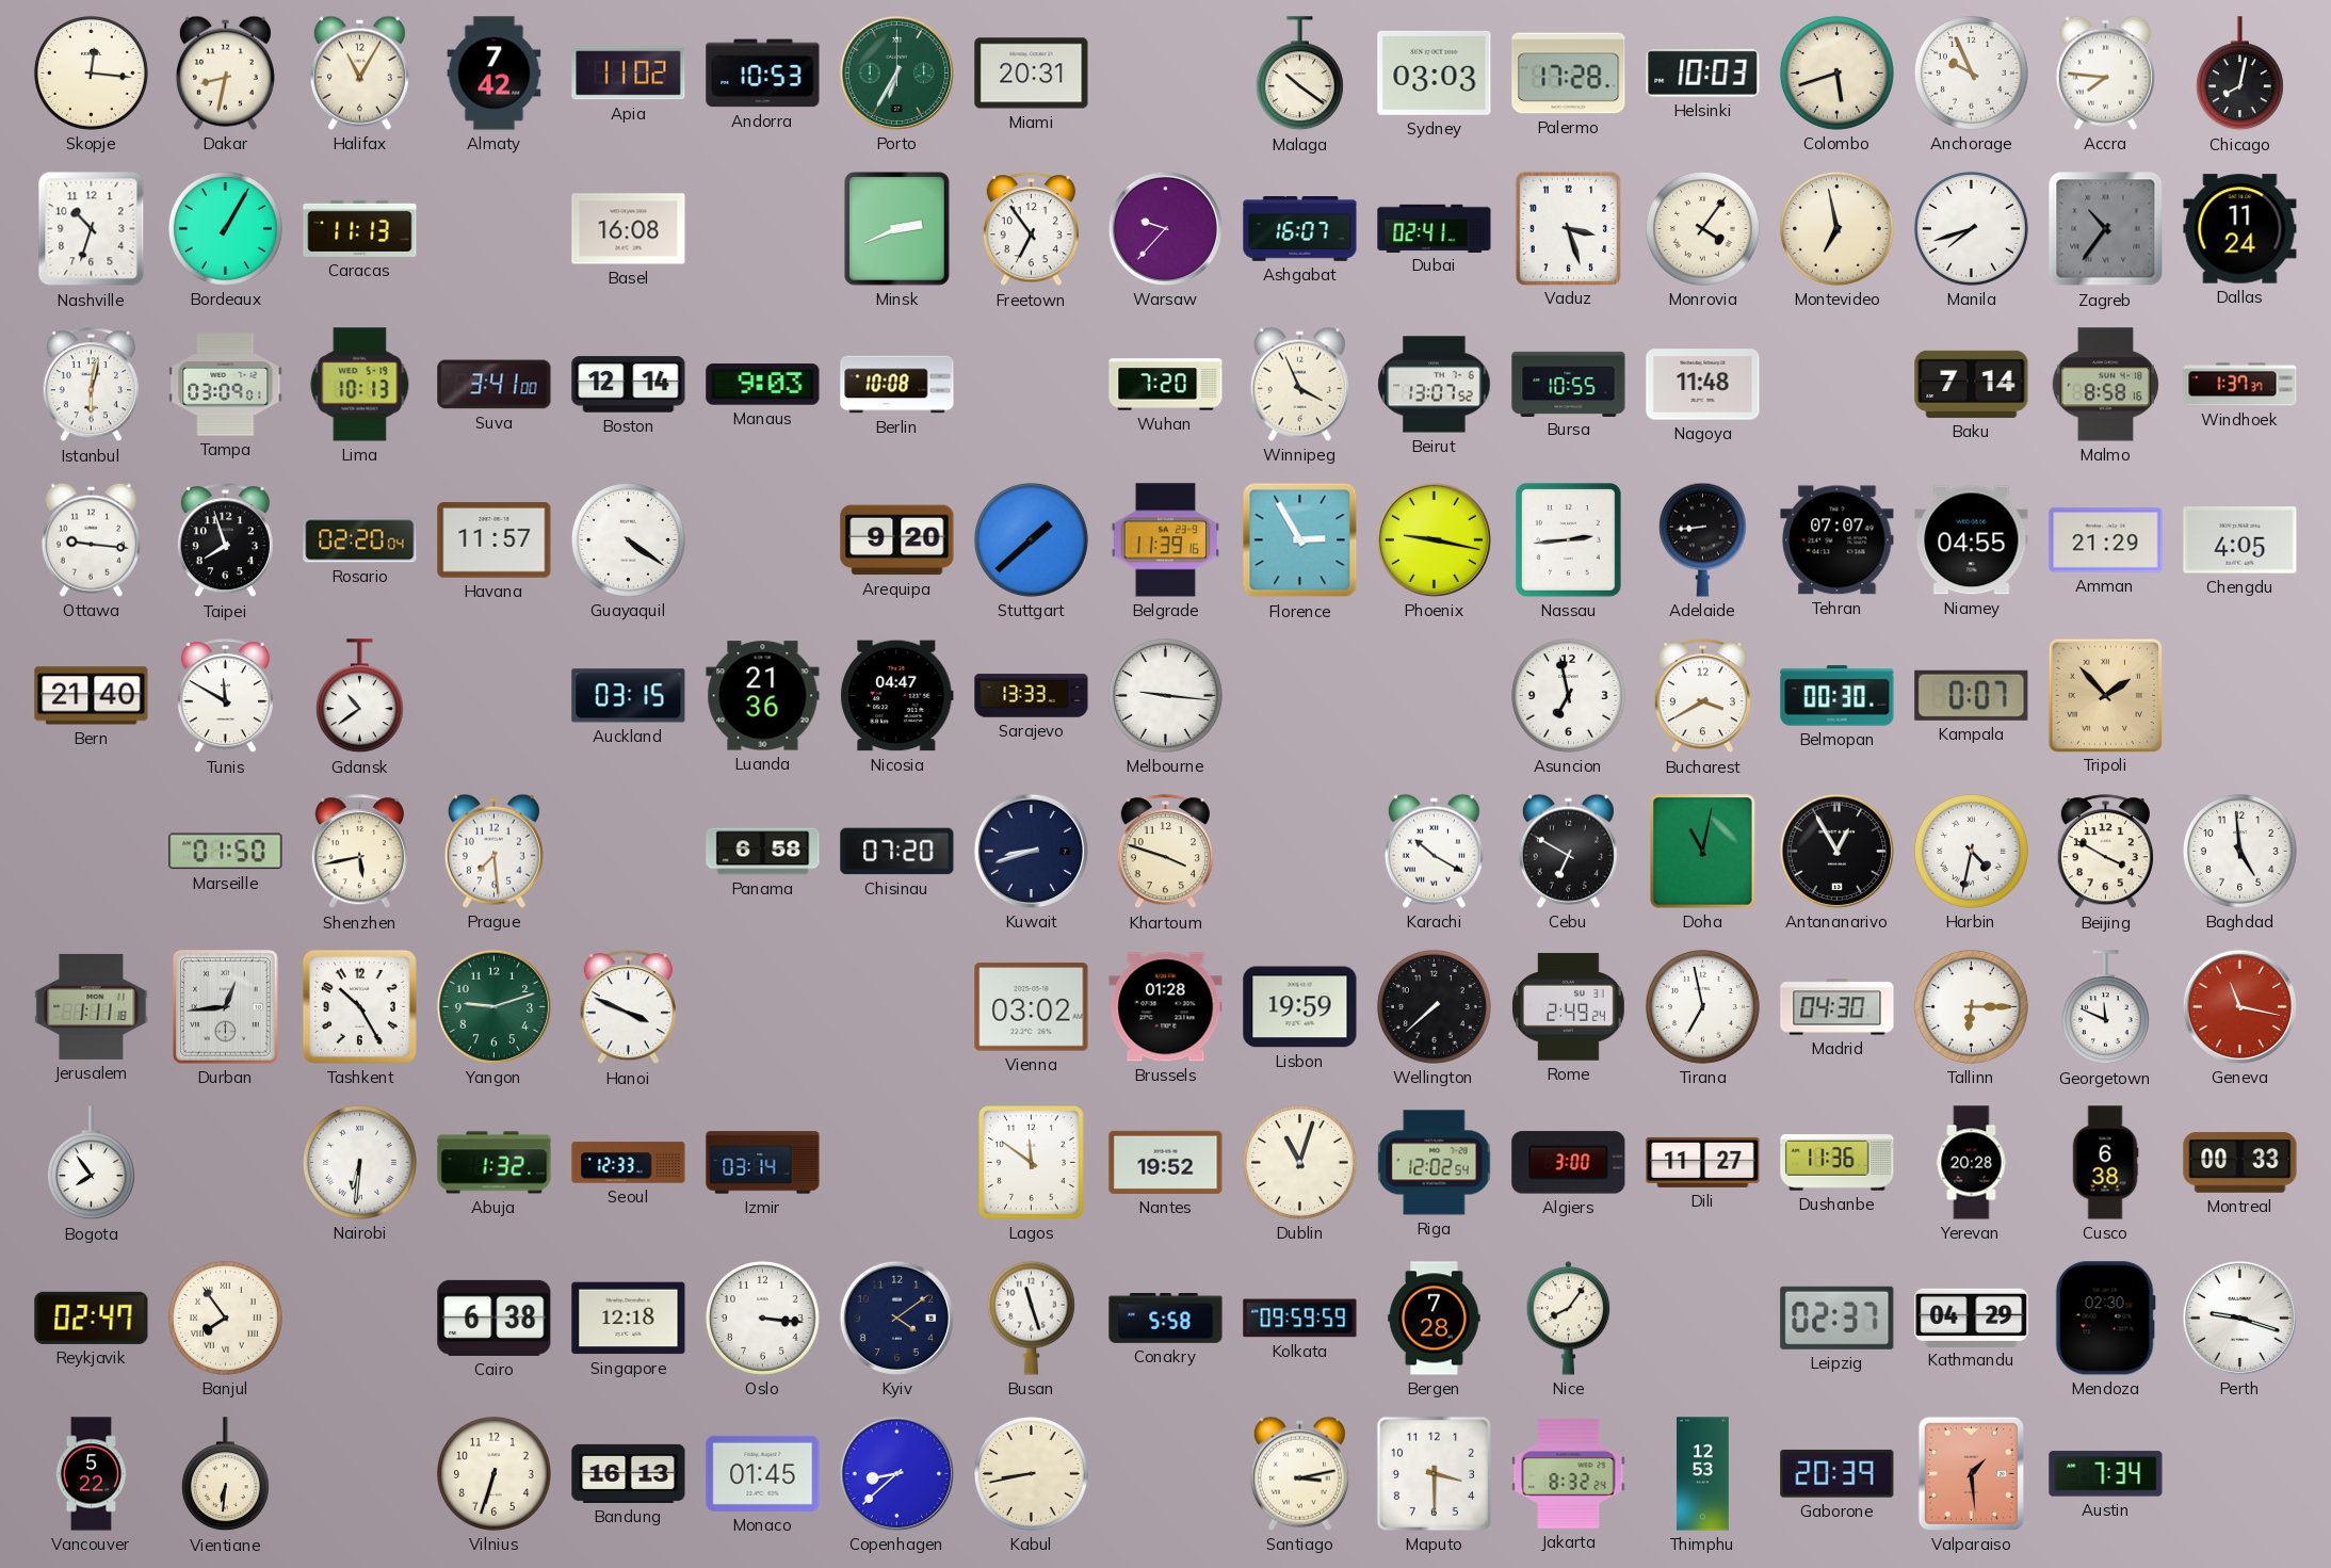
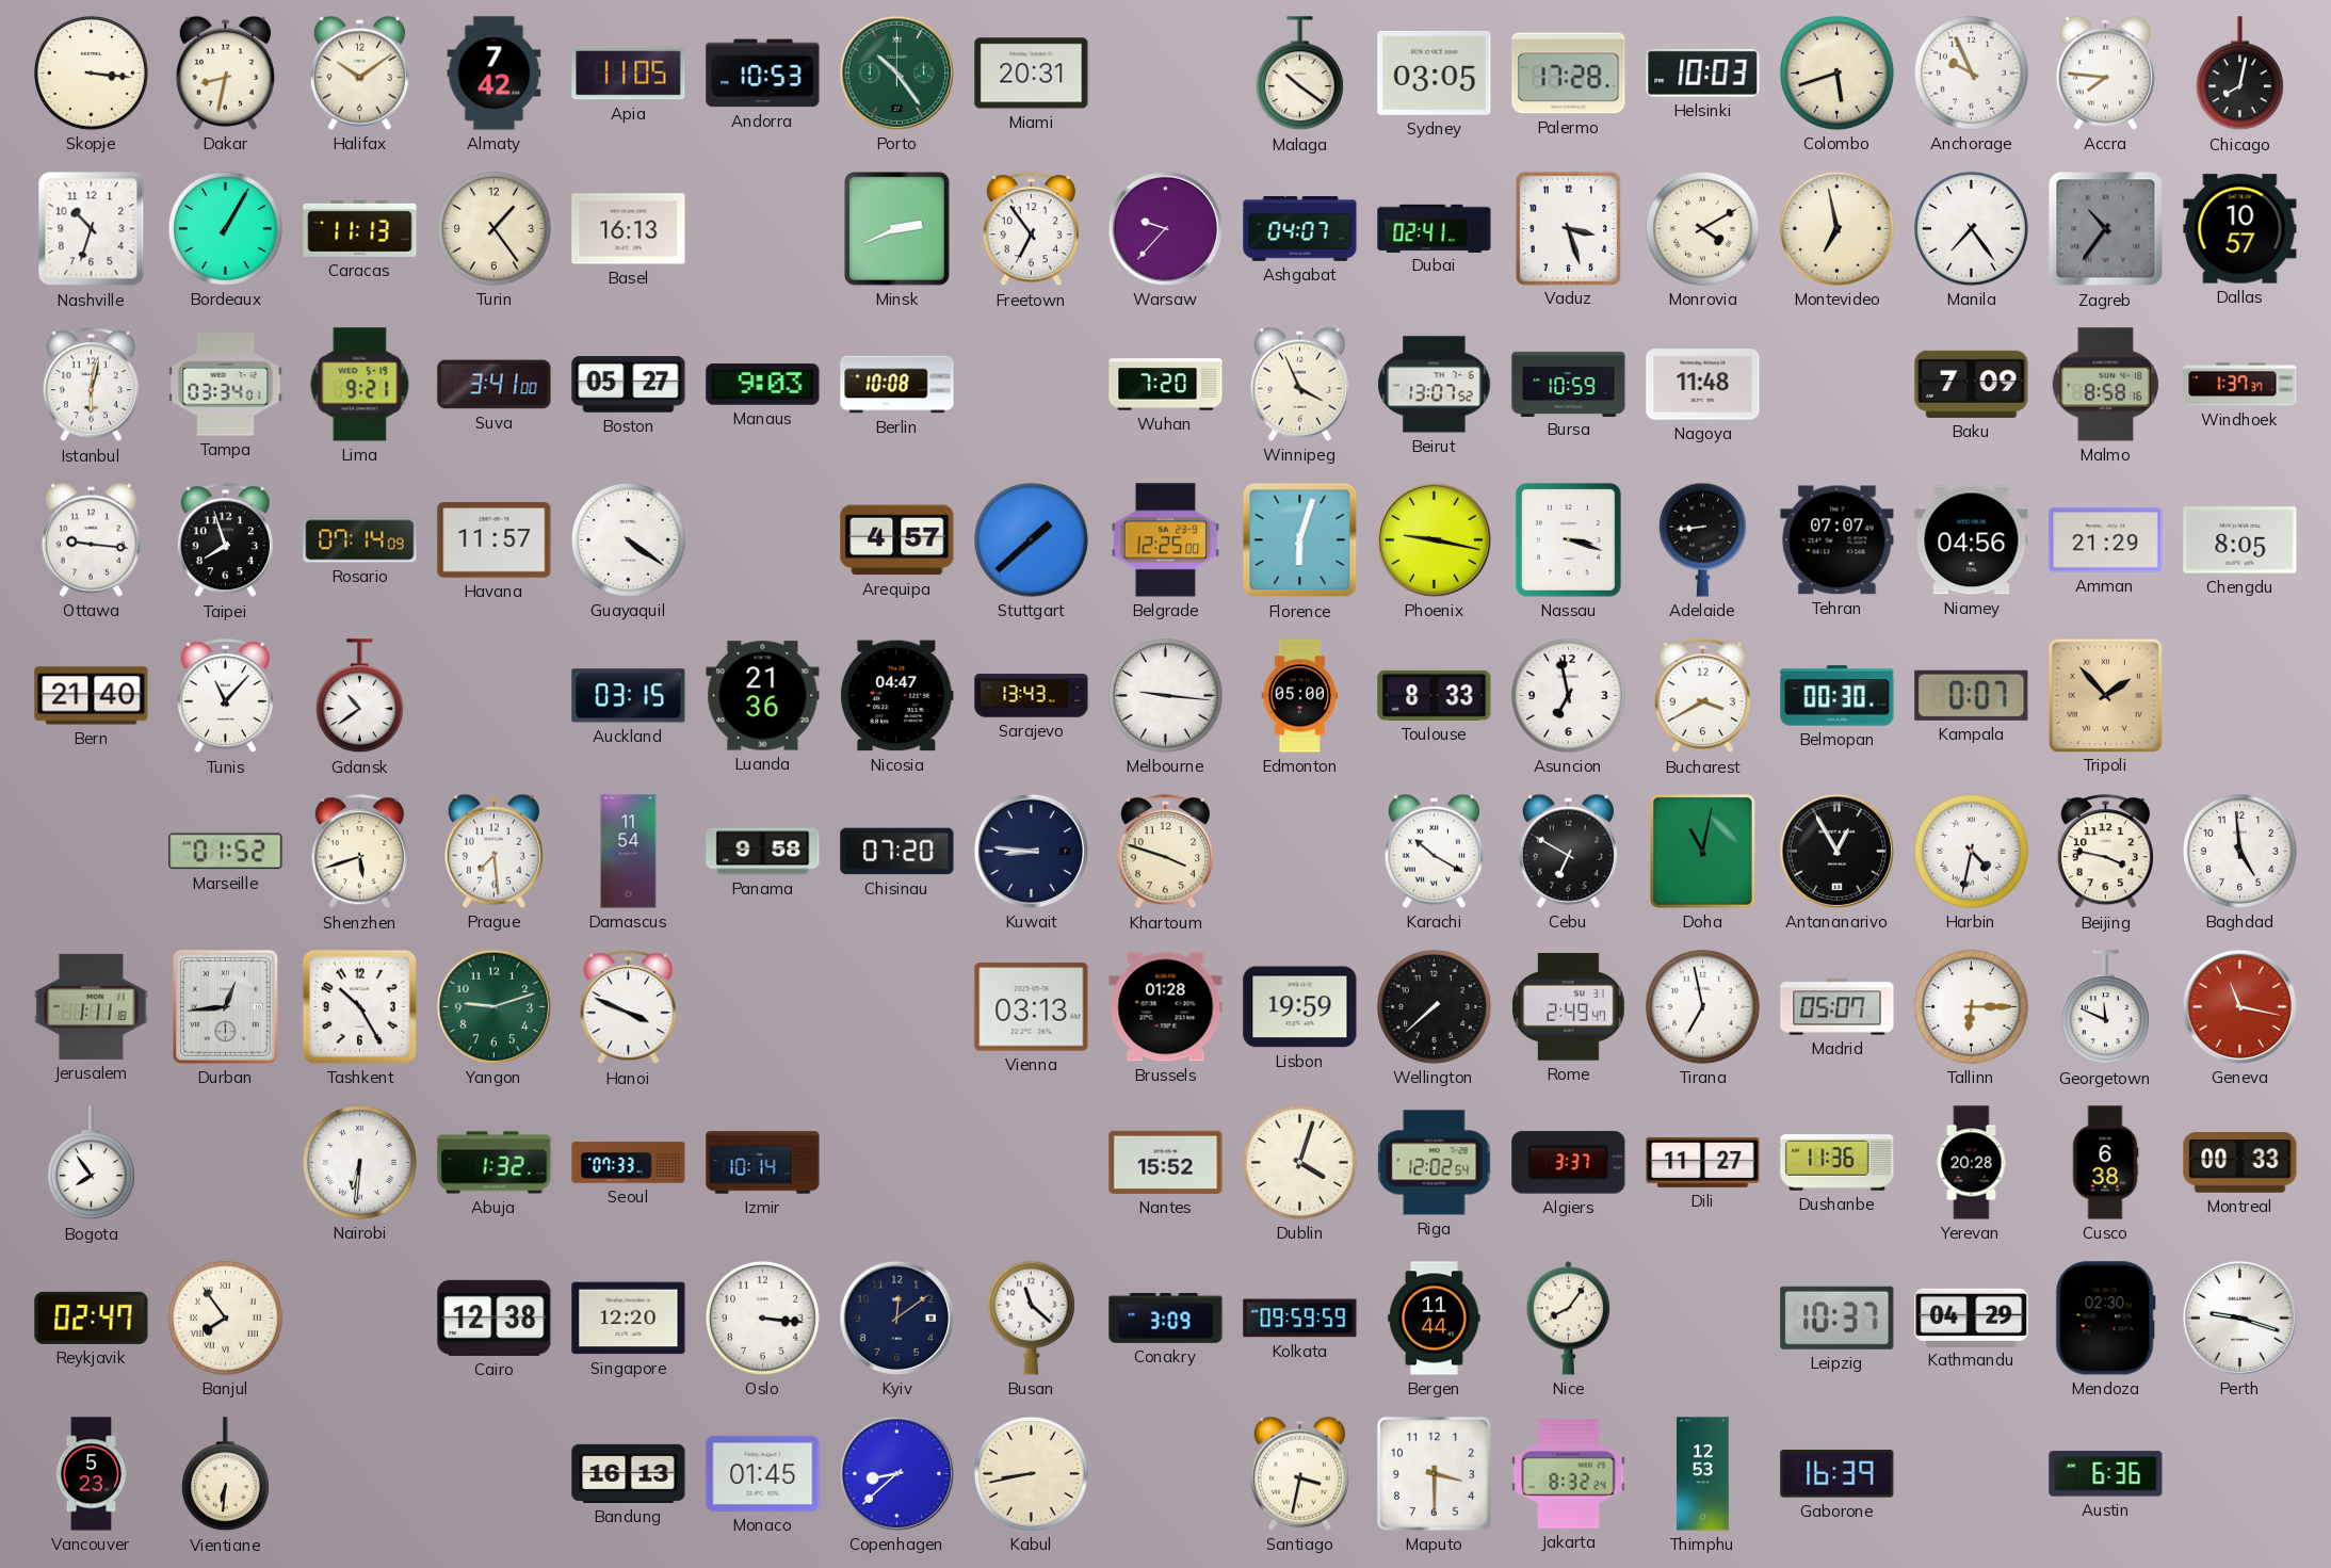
Skopje: 12:16 -> 3:16 (91, 72)
Halifax: 11:05 -> 10:09 (359, 72)
Apia: 11:02 -> 11:05 (629, 74)
Porto: 6:35 -> 10:24 (896, 72)
Sydney: 03:03 -> 03:05 (1435, 72)
Turin: none -> 1:24 (493, 228)
Basel: 16:08 -> 16:13 (629, 229)
Ashgabat: 16:07 -> 04:07 (1300, 229)
Monrovia: 4:06 -> 4:10 (1702, 228)
Manila: 7:42 -> 7:24 (1971, 228)
Dallas: 11:24 -> 10:57 (2240, 229)
Tampa: 03:09 -> 03:34 (226, 385)
Lima: 10:13 -> 9:21 (360, 385)
Boston: 12:14 -> 05:27 (629, 385)
Bursa: 10:55 -> 10:59 (1569, 384)
Baku: 7:14 -> 7:09 (1972, 384)
Rosario: 02:20 -> 07:14 (360, 540)
Arequipa: 9:20 -> 4:57 (897, 540)
Belgrade: 11:39 -> 12:25 (1166, 540)
Florence: 2:55 -> 6:03 (1300, 540)
Nassau: 2:44 -> 3:18 (1569, 540)
Niamey: 04:55 -> 04:56 (1972, 540)
Chengdu: 4:05 -> 8:05 (2240, 540)
Tunis: 11:50 -> 11:07 (225, 696)
Sarajevo: 13:33 -> 13:43 (1032, 696)
Edmonton: none -> 05:00 (1300, 696)
Toulouse: none -> 8:33 (1435, 695)
Marseille: 01:50 -> 01:52 (226, 852)
Shenzhen: 5:43 -> 5:42 (359, 852)
Damascus: none -> 11:54 (629, 852)
Panama: 6:58 -> 9:58 (763, 852)
Kuwait: 8:42 -> 8:46 (1031, 851)
Beijing: 3:50 -> 3:47 (2105, 852)
Vienna: 03:02 -> 03:13 (1032, 1007)
Rome: 2:49:24 -> 2:49:47 (1569, 1007)
Madrid: 04:30 -> 05:07 (1838, 1007)
Seoul: 12:33 -> 07:33 (629, 1163)
Izmir: 03:14 -> 10:14 (763, 1163)
Lagos: 11:51 -> none (1032, 1163)
Nantes: 19:52 -> 15:52 (1166, 1162)
Dublin: 11:03 -> 4:03 (1299, 1162)
Algiers: 3:00 -> 3:37 (1569, 1163)
Cairo: 6:38 -> 12:38 (495, 1318)
Singapore: 12:18 -> 12:20 (629, 1319)
Kyiv: 4:09 -> 12:09 (896, 1318)
Busan: 11:27 -> 11:22 (1031, 1318)
Conakry: 5:58 -> 3:09 (1166, 1319)
Bergen: 7:28 -> 11:44 (1435, 1319)
Leipzig: 02:37 -> 10:37 (1838, 1318)
Vancouver: 5:22 -> 5:23 (91, 1474)
Vilnius: 6:33 -> none (493, 1473)
Santiago: 3:13 -> 3:32 (1299, 1473)
Gaborone: 20:39 -> 16:39 (1838, 1473)
Valparaiso: 1:29 -> none (1971, 1473)
Austin: 7:34 -> 6:36 (2106, 1474)
